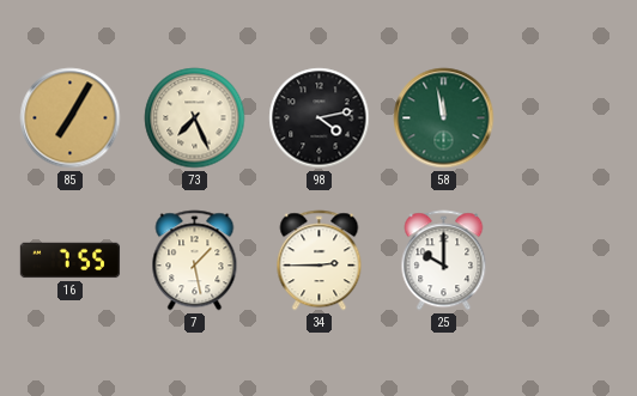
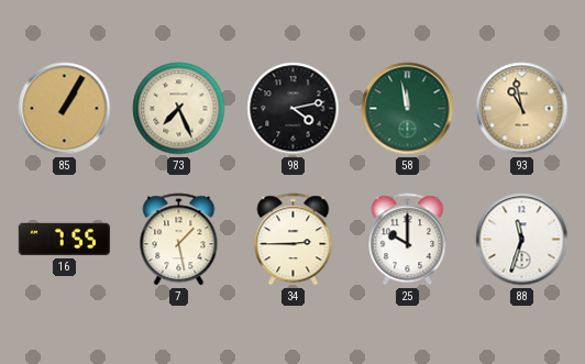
85: 7:05 -> 1:05 (65, 109)
93: none -> 10:58 (522, 109)
88: none -> 11:33 (522, 240)
